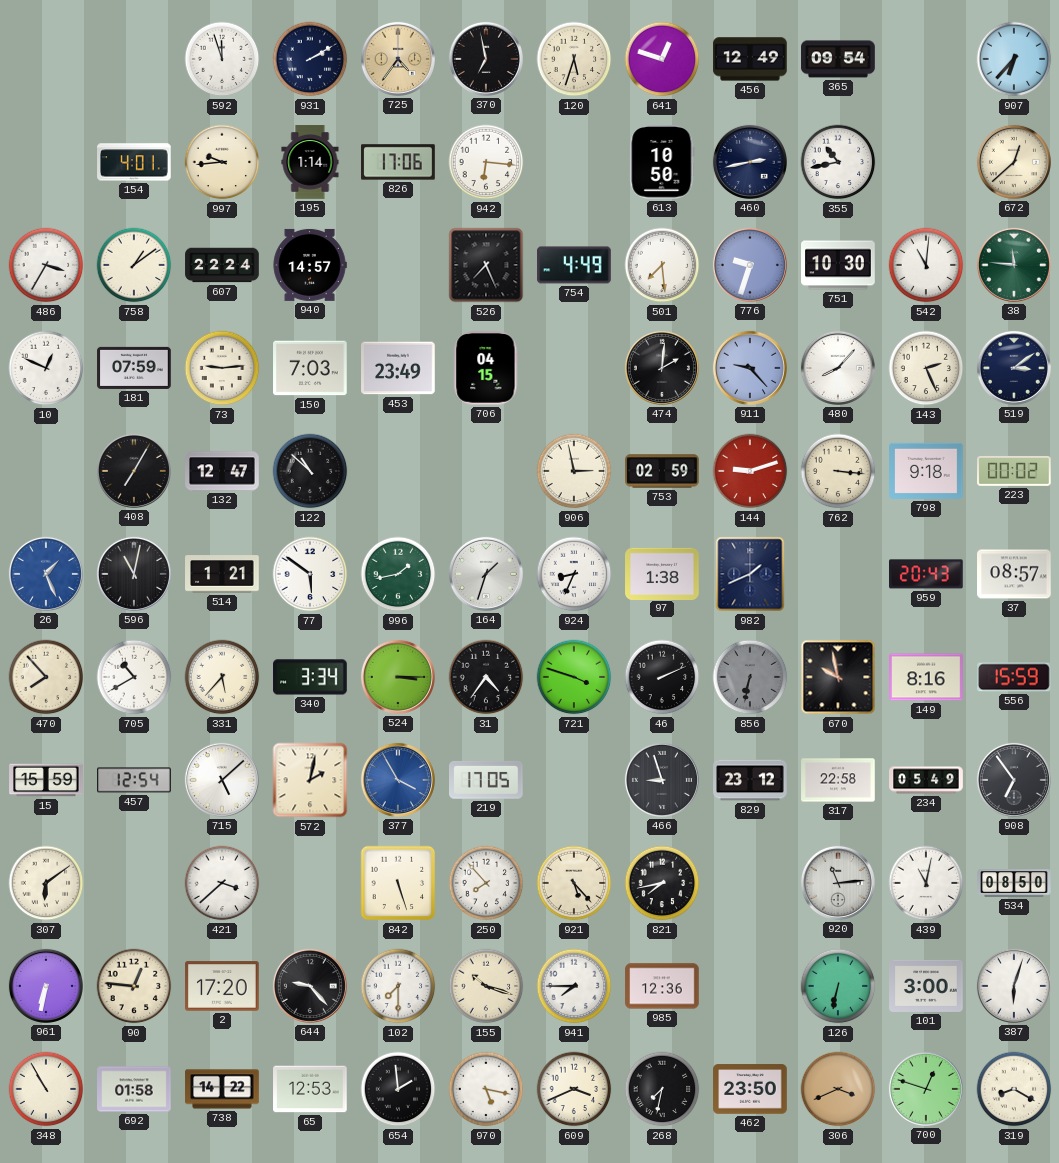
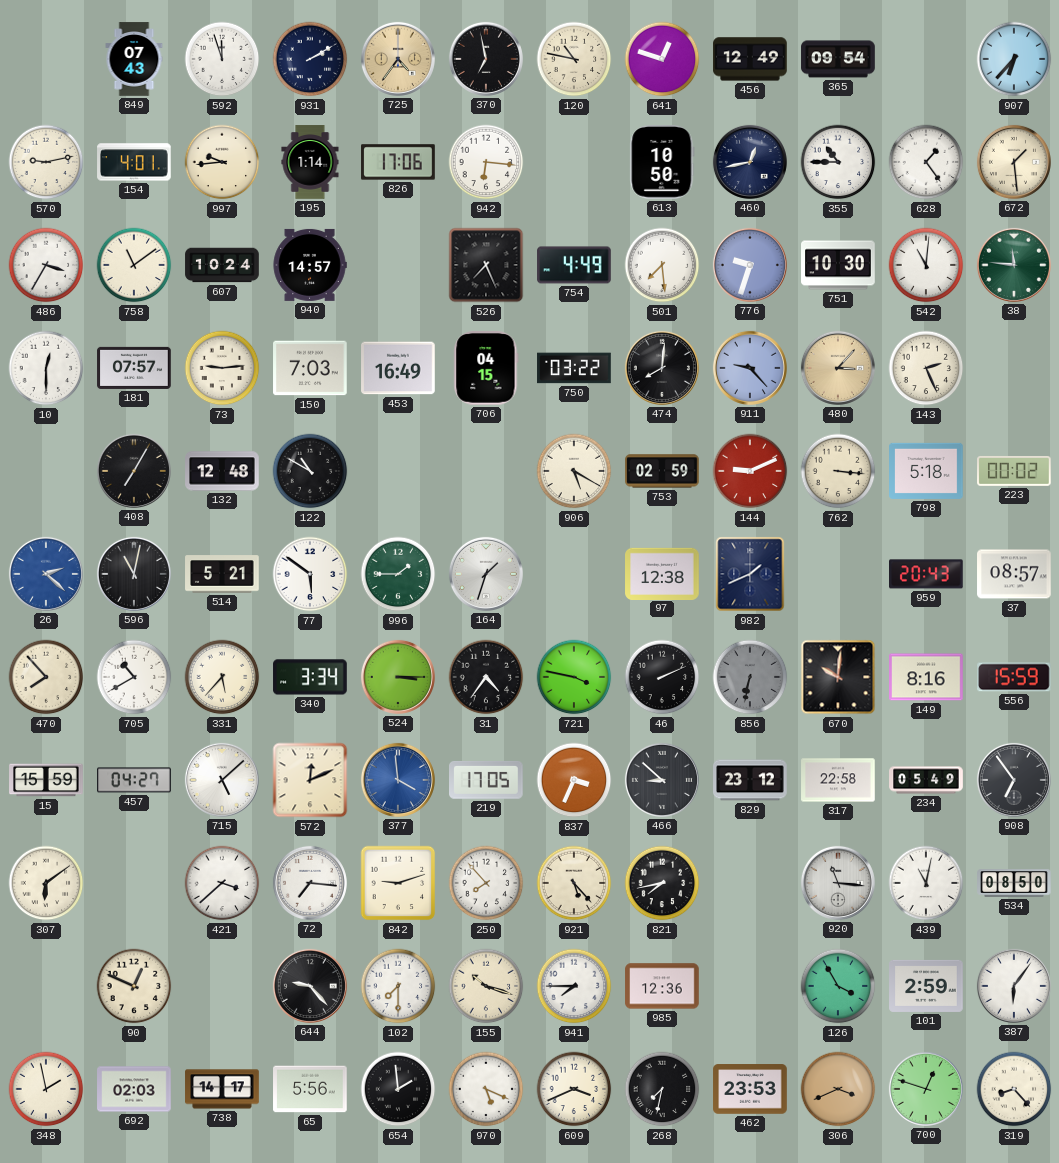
849: none -> 07:43 (134, 59)
120: 5:33 -> 10:47 (574, 59)
570: none -> 9:13 (46, 162)
460: 2:43 -> 12:43 (750, 162)
355: 10:43 -> 10:45 (838, 162)
628: none -> 1:24 (926, 162)
672: 12:38 -> 1:29 (1014, 162)
758: 1:09 -> 11:09 (134, 265)
607: 22:24 -> 10:24 (222, 265)
10: 12:49 -> 12:30 (46, 368)
181: 07:59 -> 07:57 (134, 368)
453: 23:49 -> 16:49 (398, 368)
750: none -> 03:22 (574, 368)
474: 2:01 -> 8:01 (662, 368)
480: 8:07 -> 3:07 (838, 368)
480 dial: white -> champagne (838, 368)
519: 3:09 -> none (1014, 368)
132: 12:47 -> 12:48 (222, 471)
122: 10:52 -> 10:50 (310, 471)
906: 2:58 -> 5:20 (574, 471)
144: 9:12 -> 9:11 (750, 471)
798: 9:18 -> 5:18 (926, 471)
26: 1:26 -> 2:22 (46, 574)
514: 1:21 -> 5:21 (222, 574)
996: 1:43 -> 1:45 (398, 574)
924: 8:34 -> none (574, 574)
97: 1:38 -> 12:38 (662, 573)
721: 3:48 -> 3:47 (574, 677)
670: 9:58 -> 10:01 (838, 677)
457: 12:54 -> 04:27 (134, 780)
572: 2:02 -> 12:11 (310, 780)
377: 3:55 -> 3:59 (398, 780)
837: none -> 3:34 (574, 780)
466: 8:57 -> 8:52 (662, 780)
72: none -> 7:16 (310, 883)
842: 5:27 -> 9:12 (398, 883)
920: 11:14 -> 11:16 (838, 883)
961: 6:32 -> none (46, 986)
90: 12:46 -> 12:49 (134, 986)
2: 17:20 -> none (222, 986)
126: 6:32 -> 3:55 (838, 986)
101: 3:00 -> 2:59 (926, 986)
387: 6:03 -> 6:06 (1014, 986)
348: 10:55 -> 1:58 (46, 1089)
692: 01:58 -> 02:03 (134, 1089)
738: 14:22 -> 14:17 (222, 1089)
65: 12:53 -> 5:56 (310, 1089)
970: 5:17 -> 5:19 (486, 1089)
462: 23:50 -> 23:53 (750, 1089)
319: 8:20 -> 8:23 (1014, 1089)
